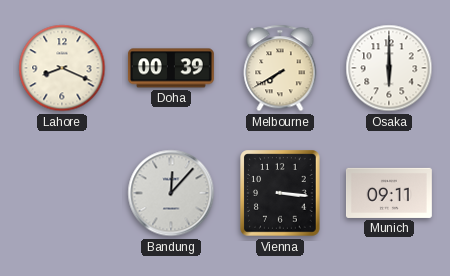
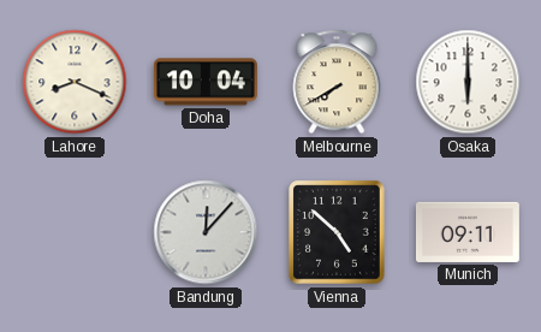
Doha: 00:39 -> 10:04 (206, 82)
Vienna: 3:16 -> 4:52 (337, 232)
